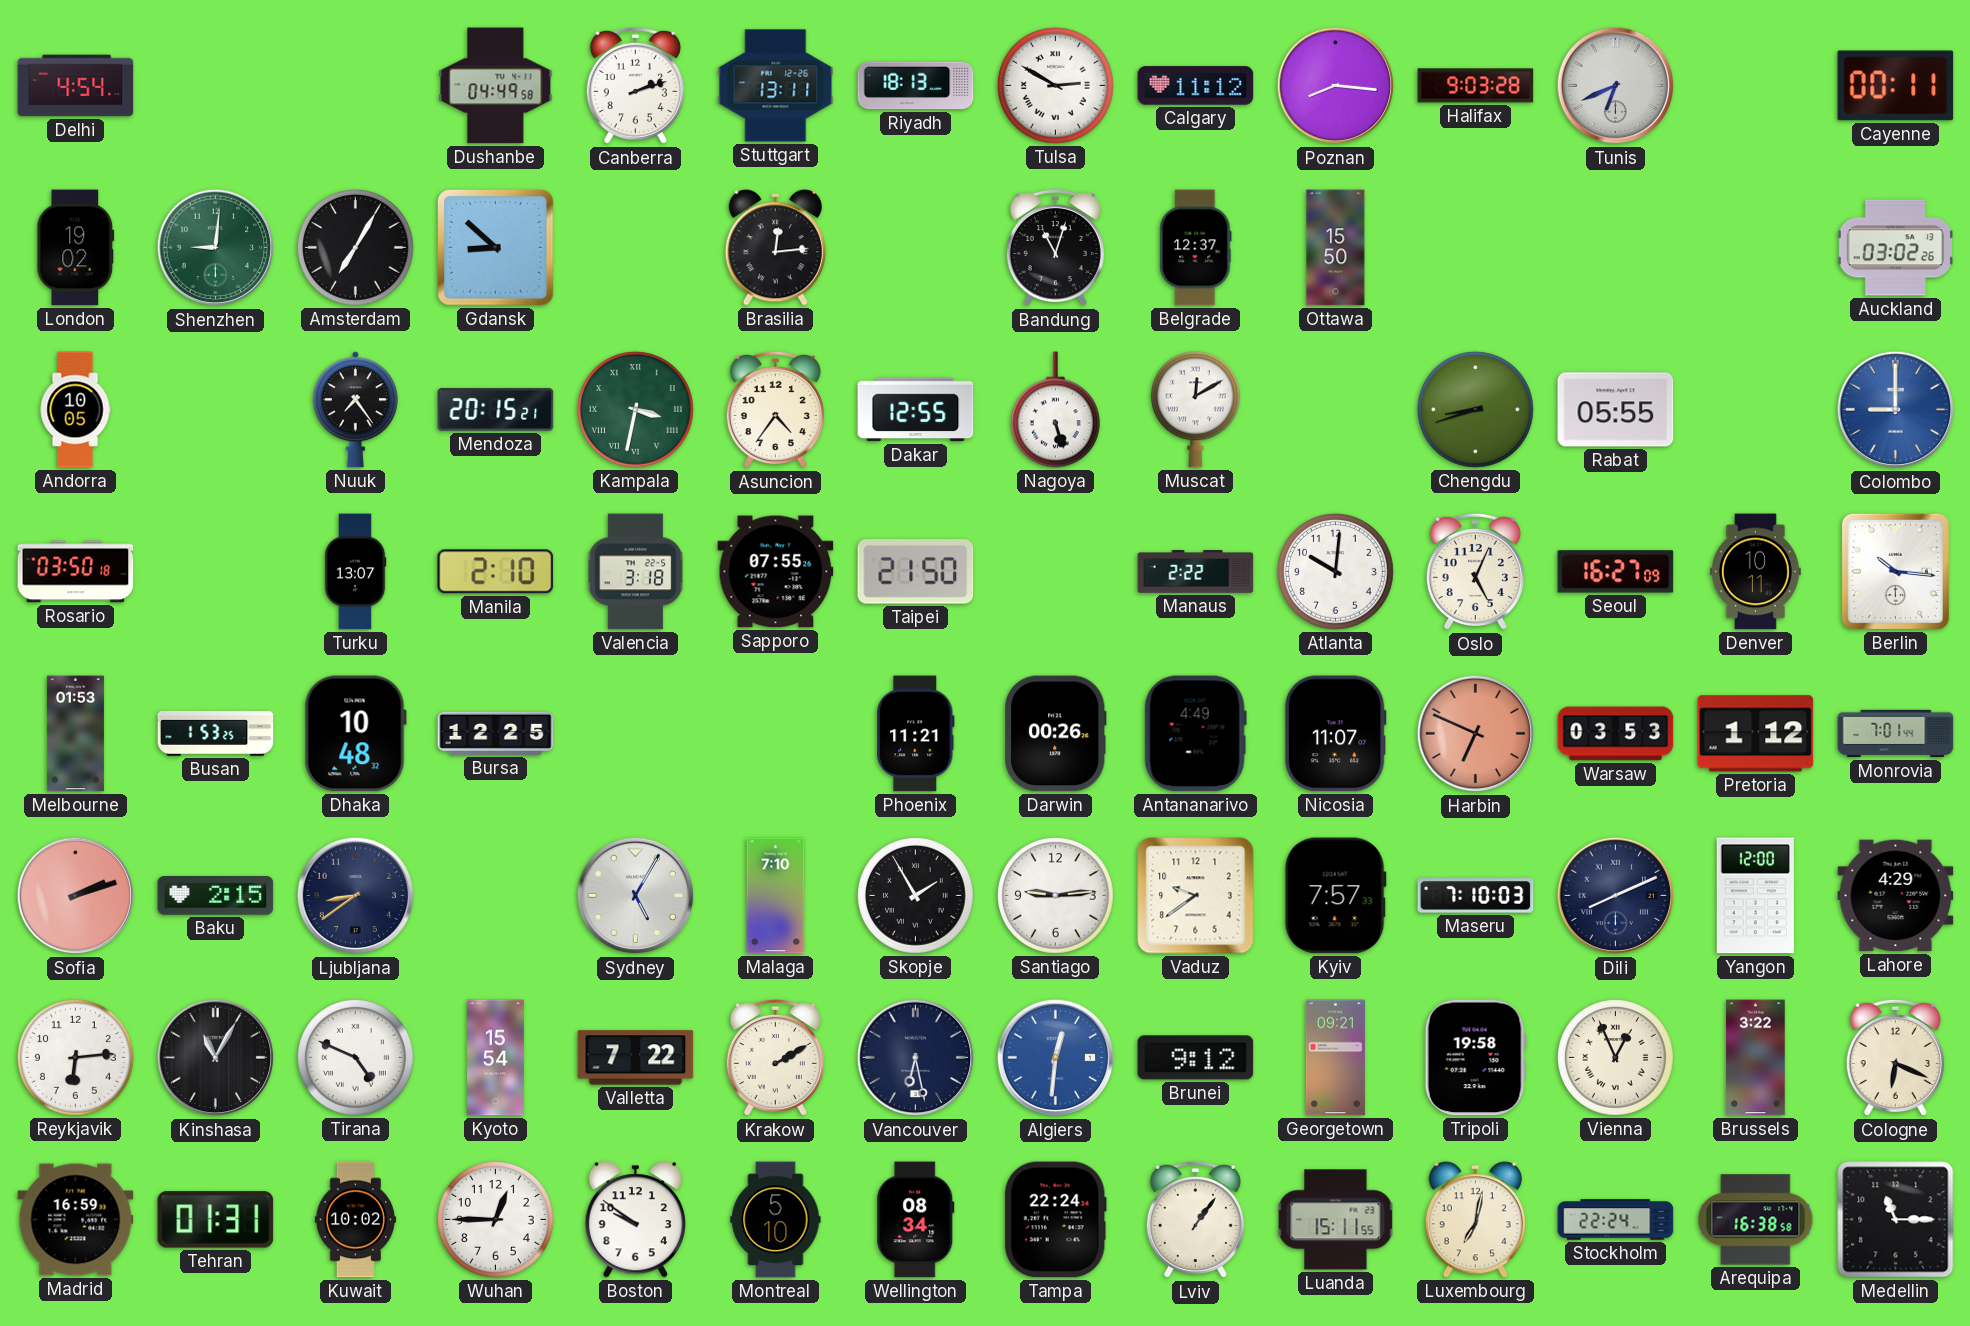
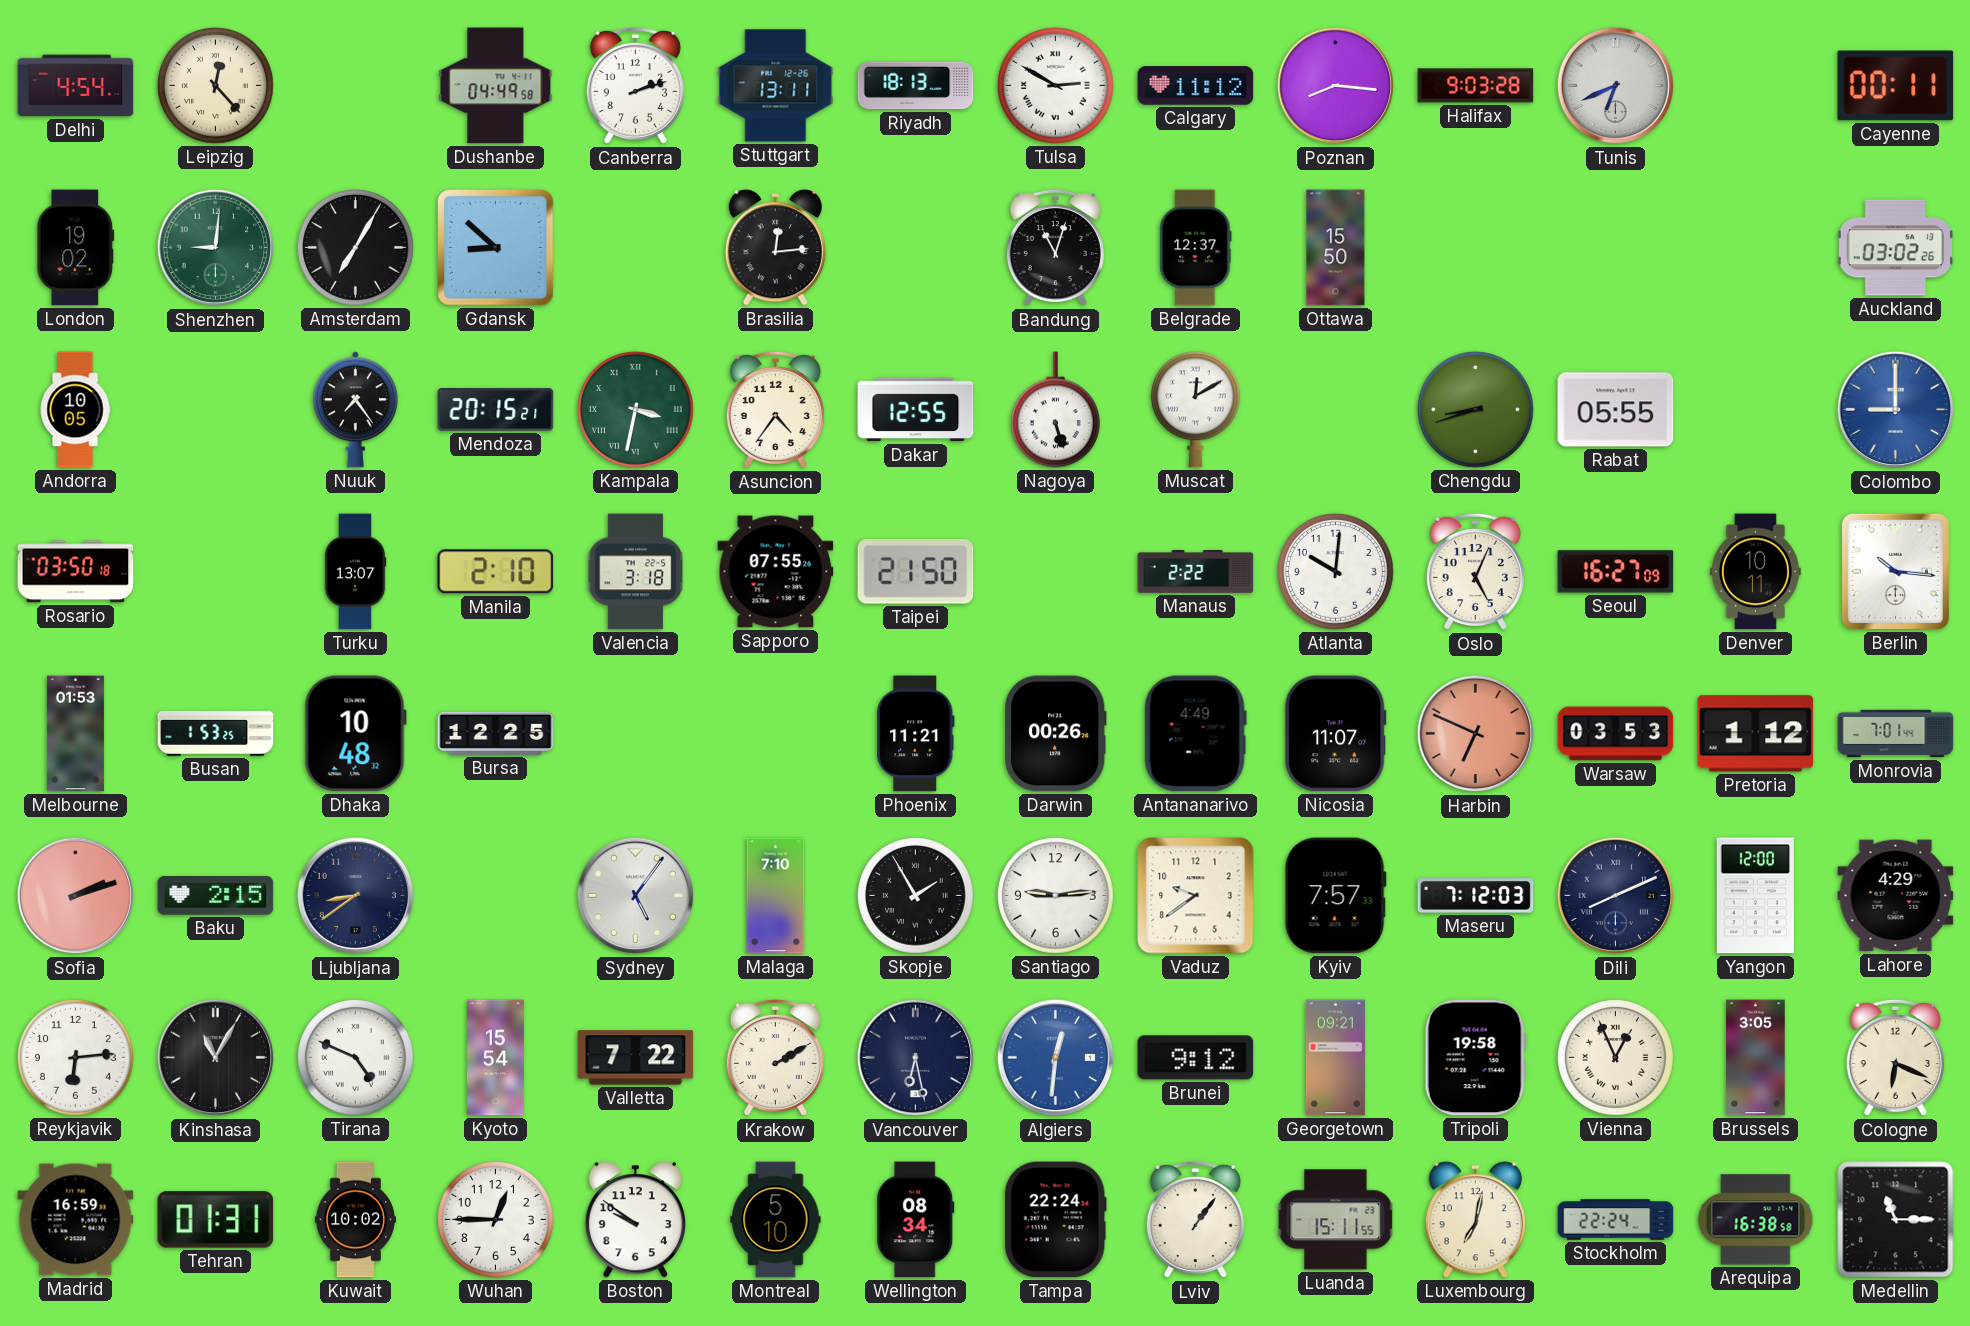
Leipzig: none -> 12:23 (216, 86)
Sydney: 5:05 -> 5:06 (636, 896)
Maseru: 7:10 -> 7:12 (1476, 896)
Brussels: 3:22 -> 3:05 (1756, 1058)
